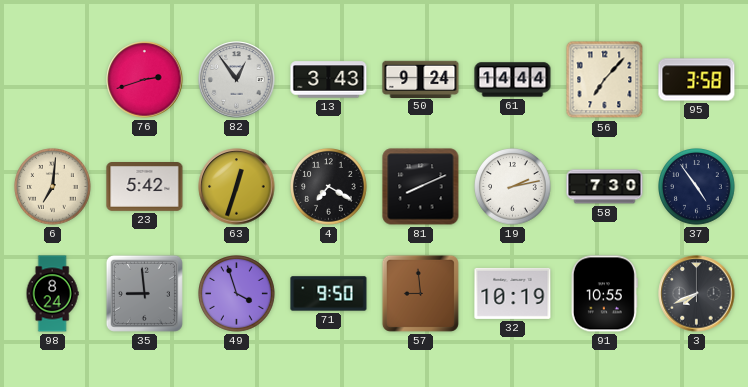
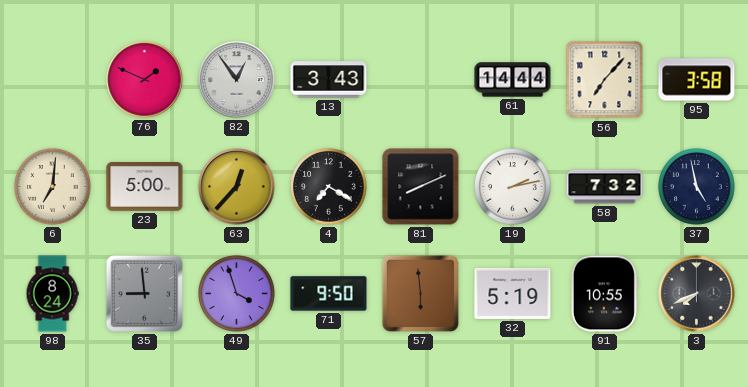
76: 2:42 -> 1:49 (145, 80)
50: 9:24 -> none (421, 79)
23: 5:42 -> 5:00 (145, 187)
63: 12:33 -> 12:37 (237, 187)
58: 7:30 -> 7:32 (605, 187)
37: 4:54 -> 4:58 (697, 187)
57: 8:59 -> 5:59 (420, 293)
32: 10:19 -> 5:19 (513, 293)
